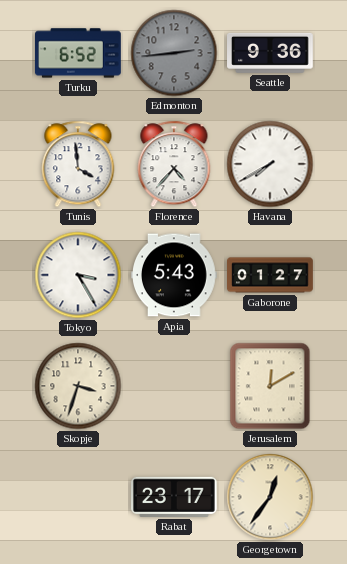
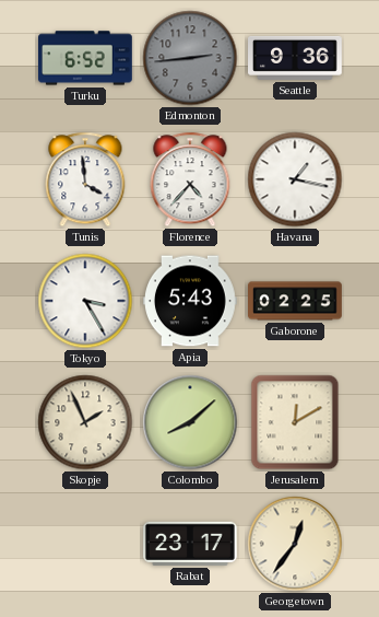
Havana: 7:40 -> 1:17 (295, 179)
Gaborone: 01:27 -> 02:25 (296, 301)
Skopje: 3:33 -> 1:56 (85, 422)
Colombo: none -> 8:08 (190, 422)
